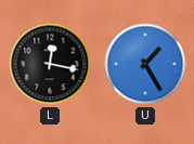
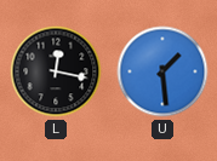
U: 1:25 -> 1:29 (162, 71)
